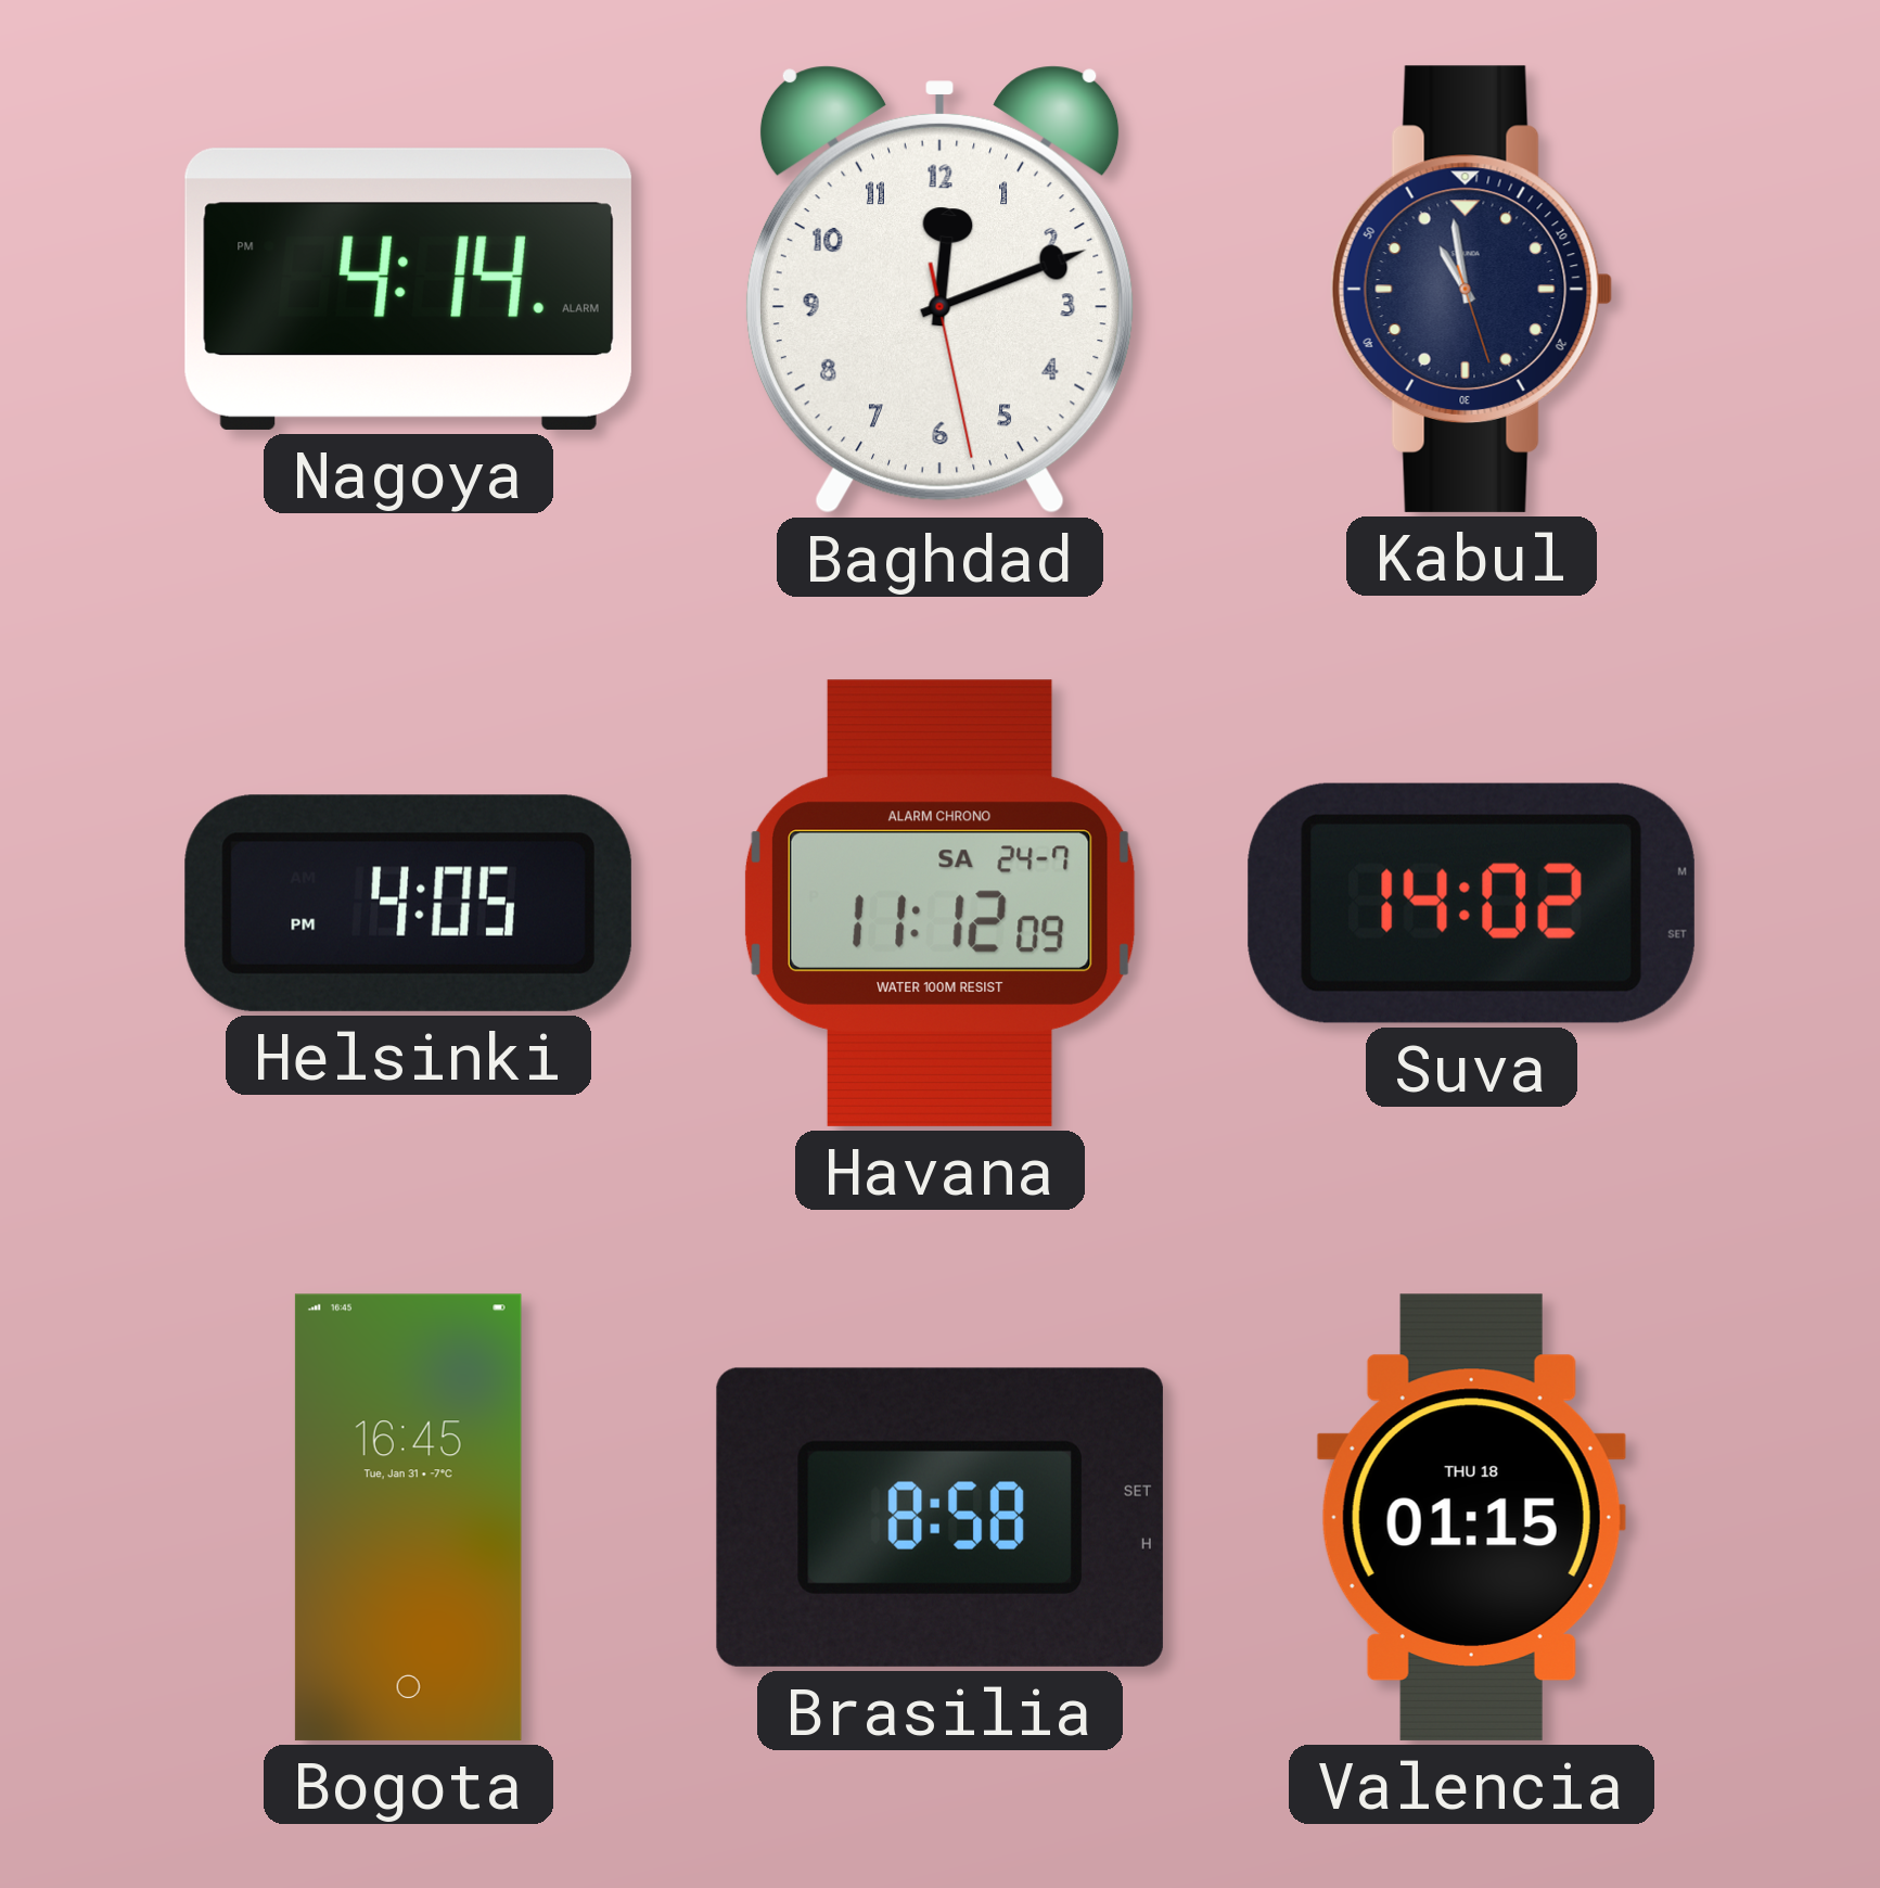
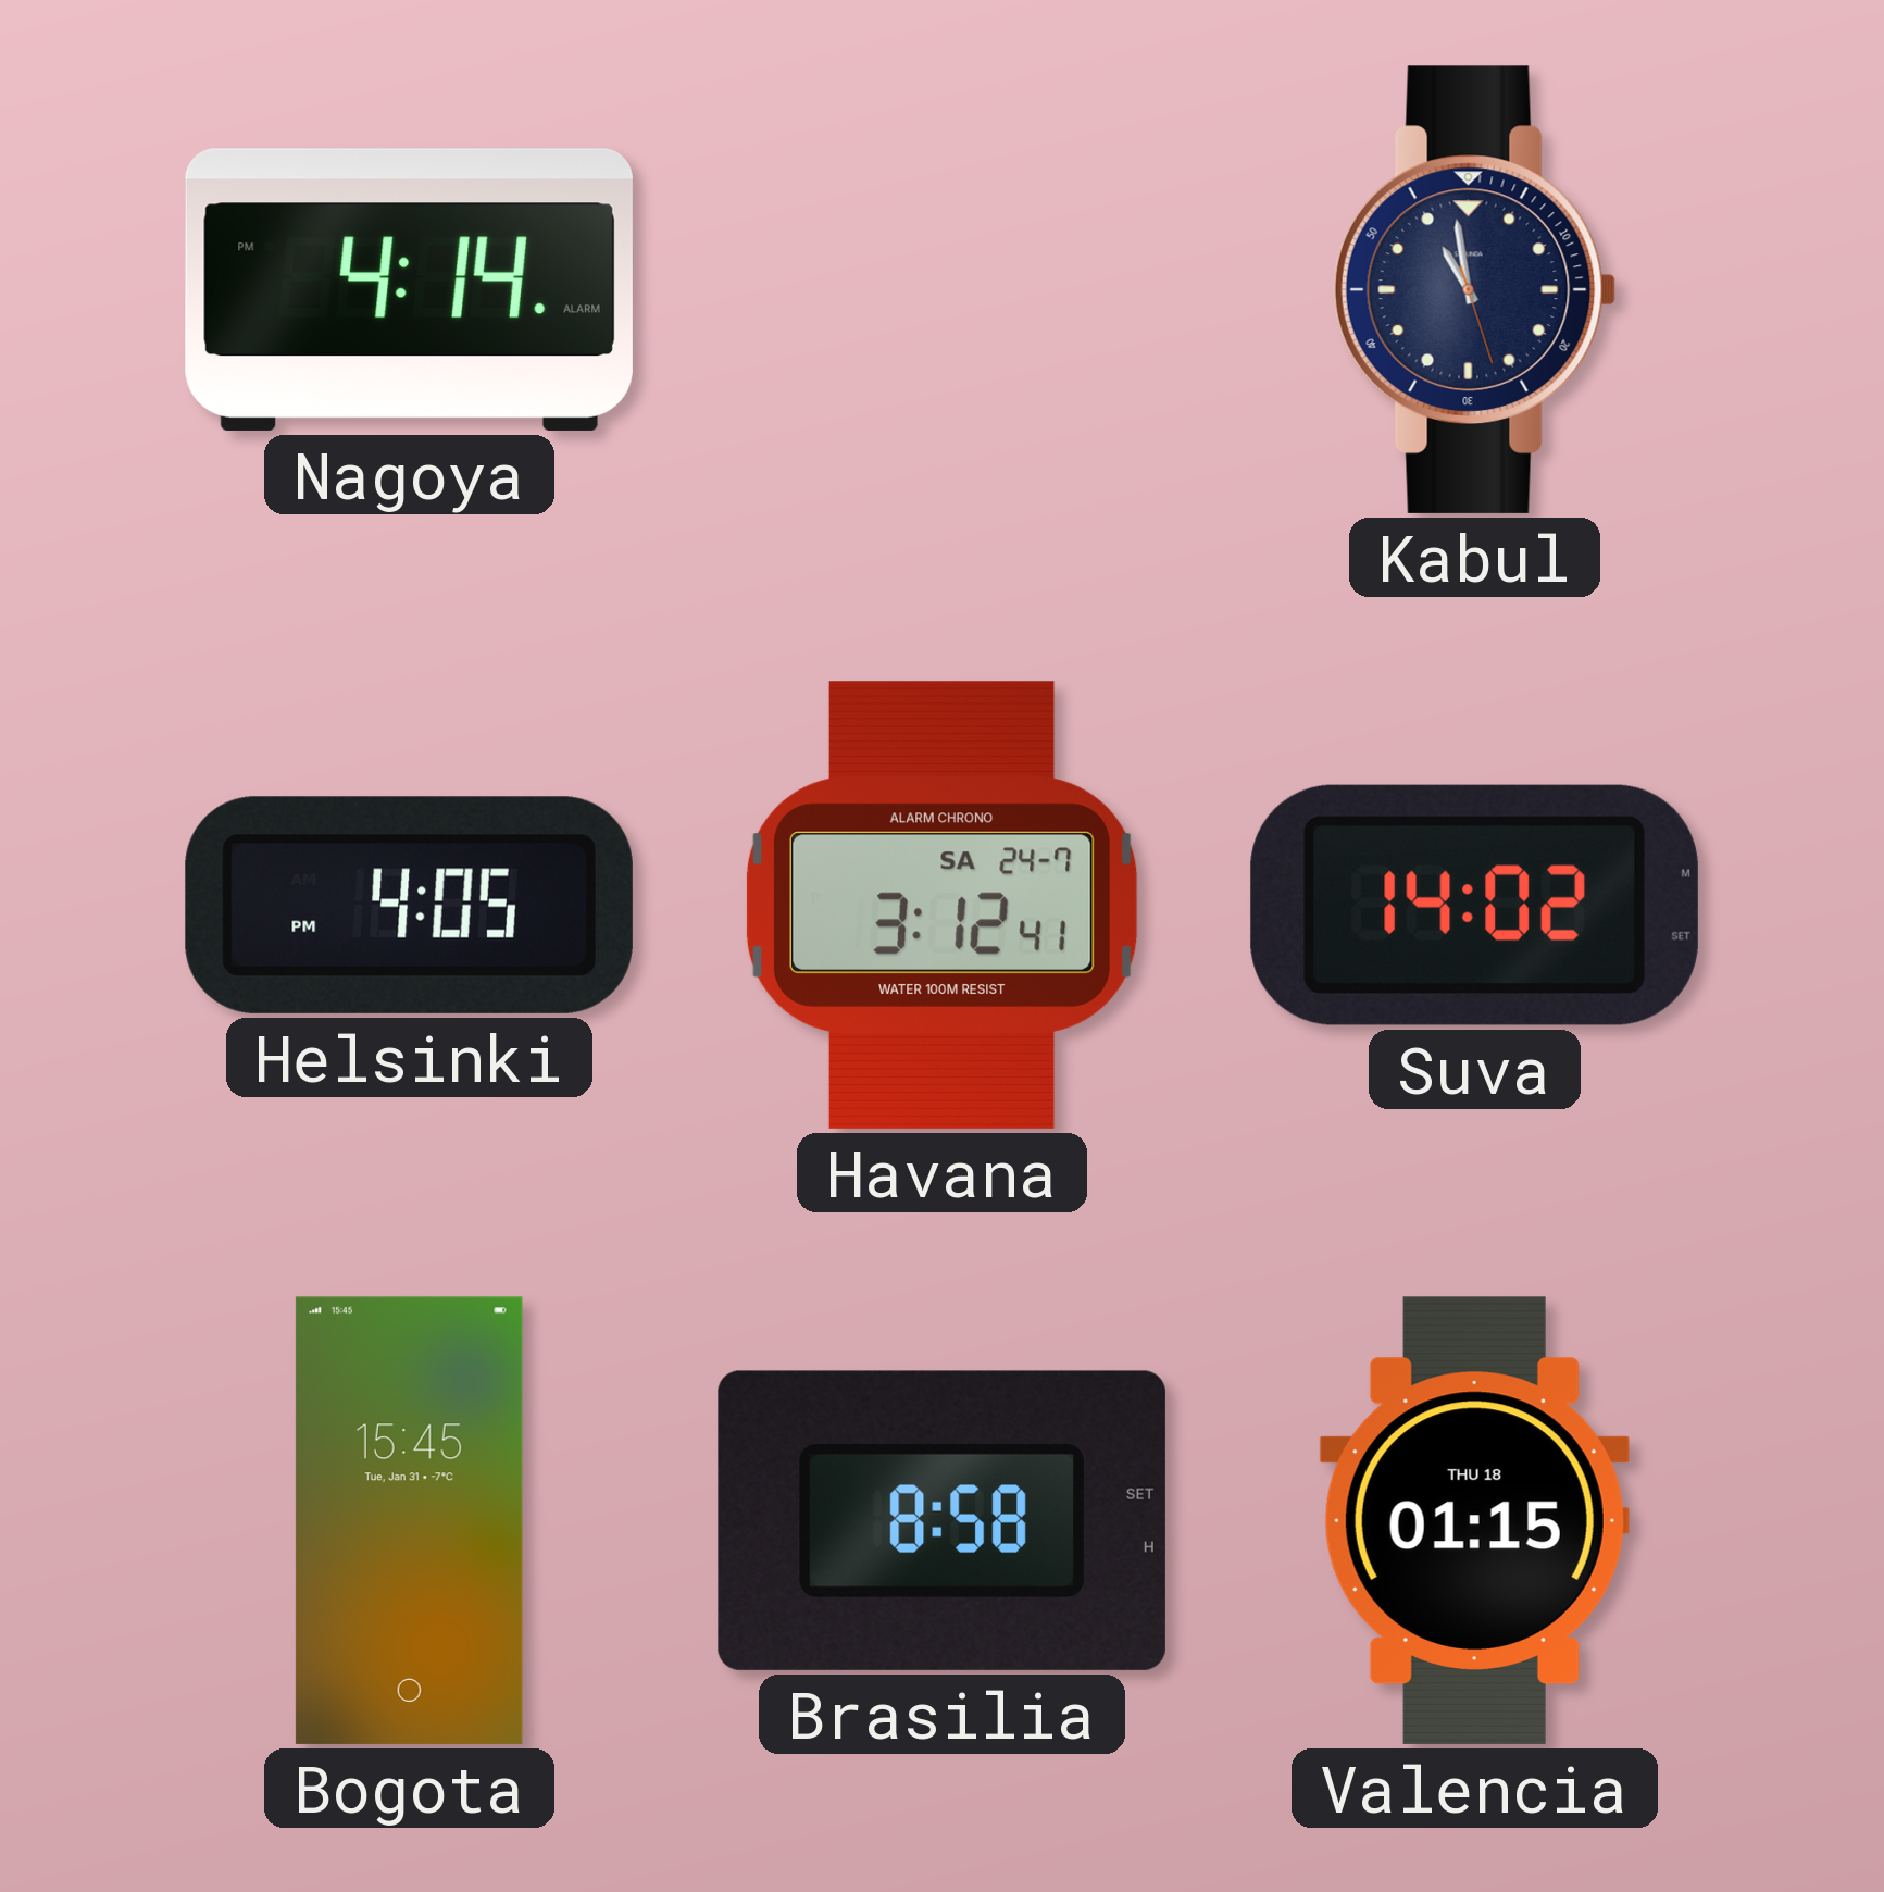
Baghdad: 12:11 -> none (939, 290)
Havana: 11:12 -> 3:12 (941, 905)
Bogota: 16:45 -> 15:45 (409, 1520)
